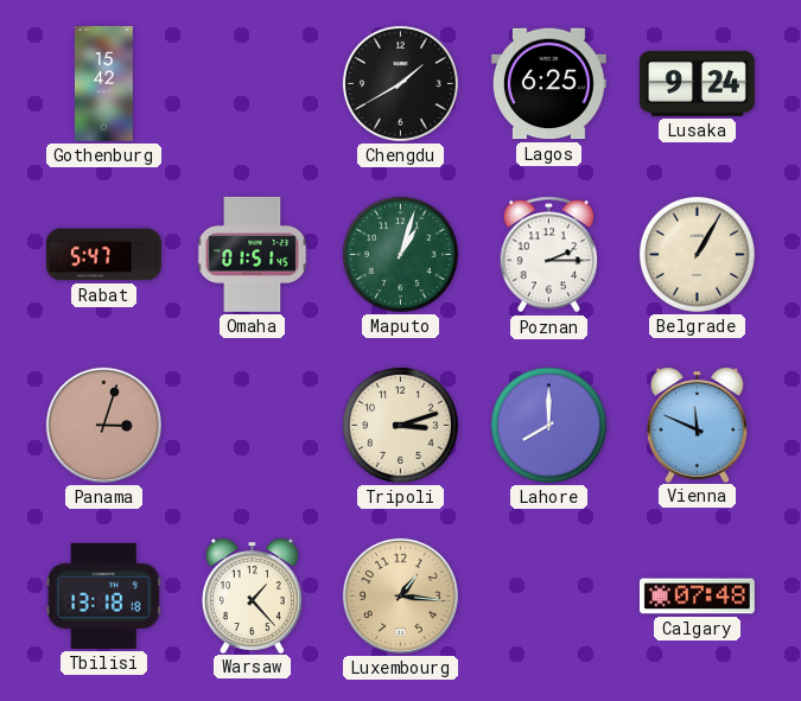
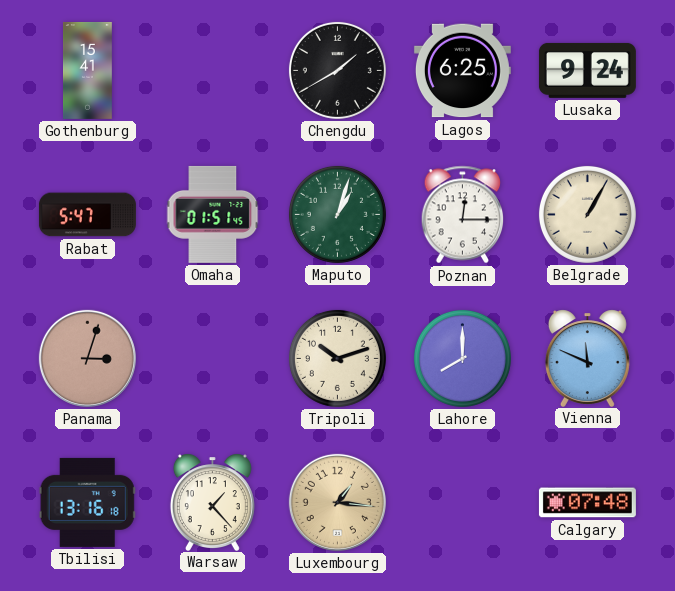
Gothenburg: 15:42 -> 15:41 (88, 70)
Poznan: 2:15 -> 12:15 (463, 215)
Tripoli: 3:12 -> 10:12 (337, 358)
Tbilisi: 13:18 -> 13:16 (87, 502)
